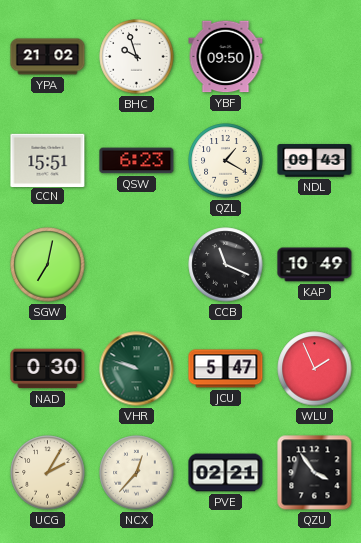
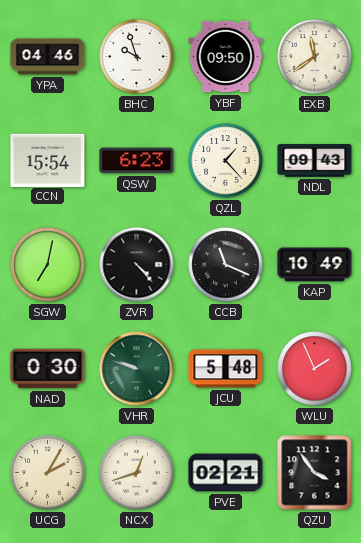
YPA: 21:02 -> 04:46 (48, 57)
EXB: none -> 11:39 (315, 57)
CCN: 15:51 -> 15:54 (48, 160)
QZL: 1:20 -> 1:23 (226, 161)
ZVR: none -> 4:23 (137, 265)
JCU: 5:47 -> 5:48 (226, 369)
NCX: 12:37 -> 12:42 (137, 473)
